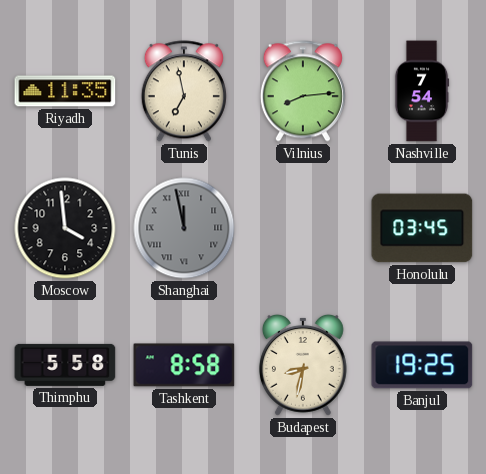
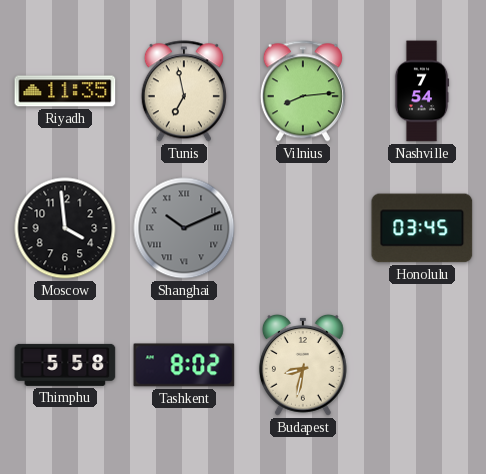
Shanghai: 11:58 -> 10:11 (184, 228)
Tashkent: 8:58 -> 8:02 (184, 365)
Banjul: 19:25 -> none (422, 365)
